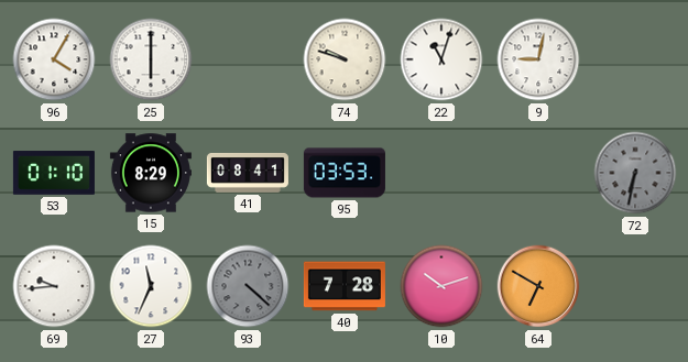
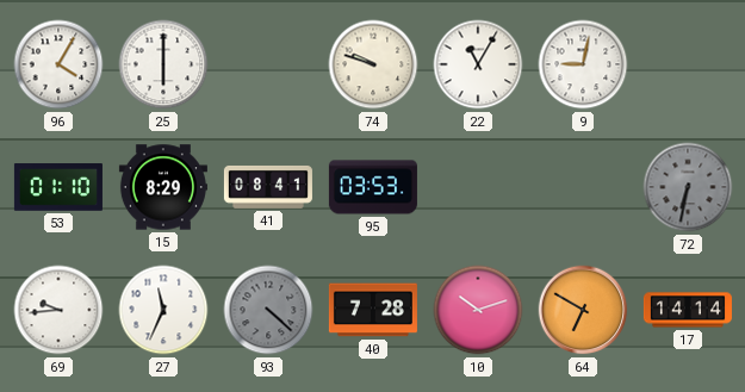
22: 11:03 -> 11:05 (478, 64)
17: none -> 14:14 (688, 310)
